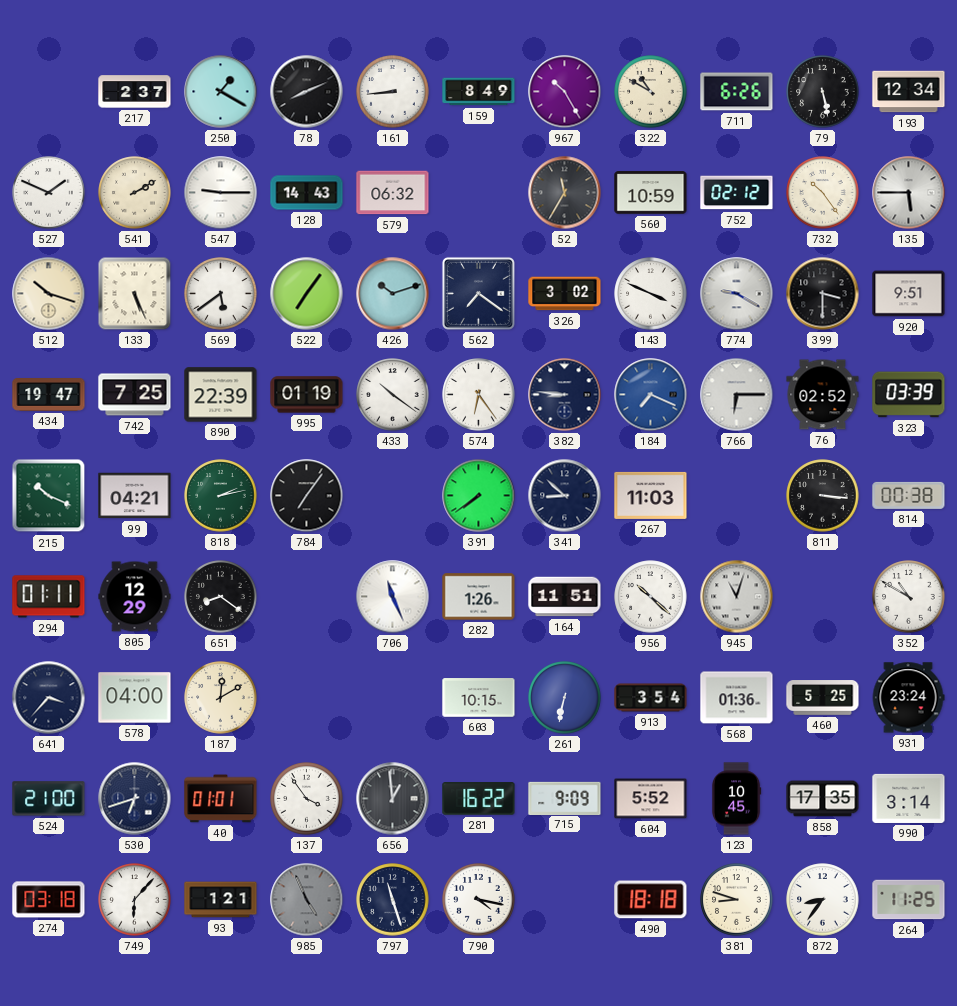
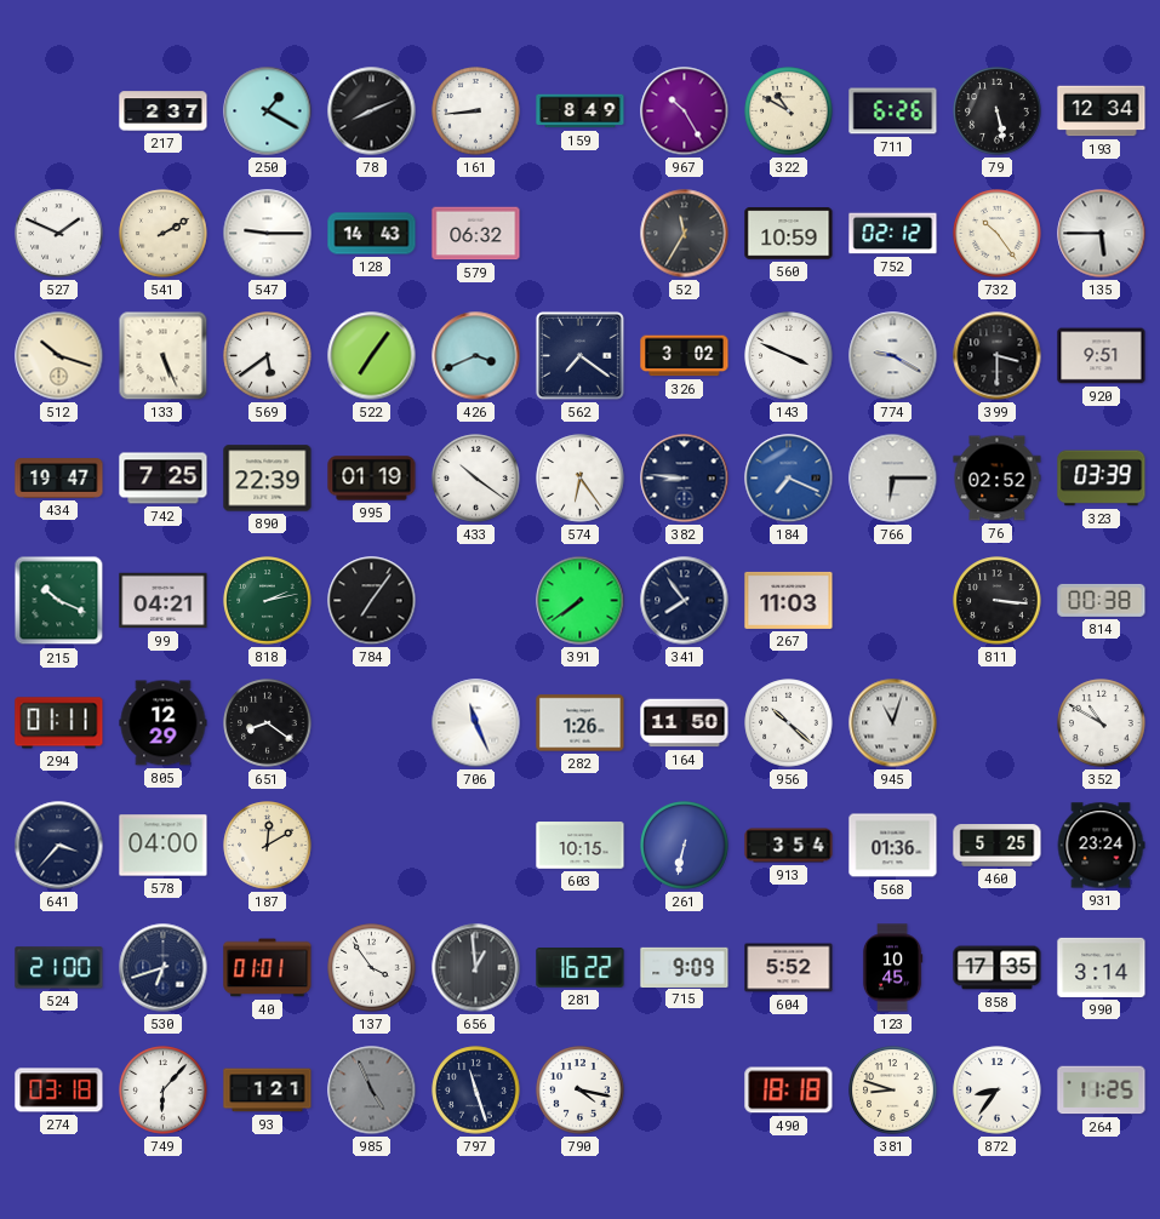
426: 10:12 -> 3:41 (476, 356)
341: 8:52 -> 7:54 (685, 601)
164: 11:51 -> 11:50 (685, 723)
